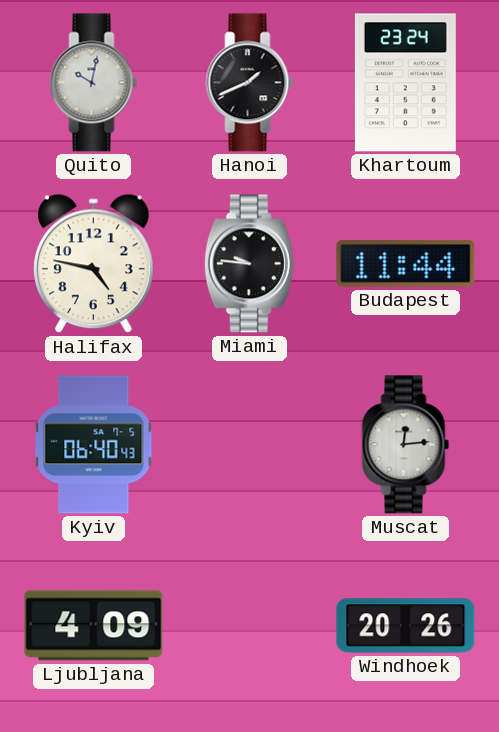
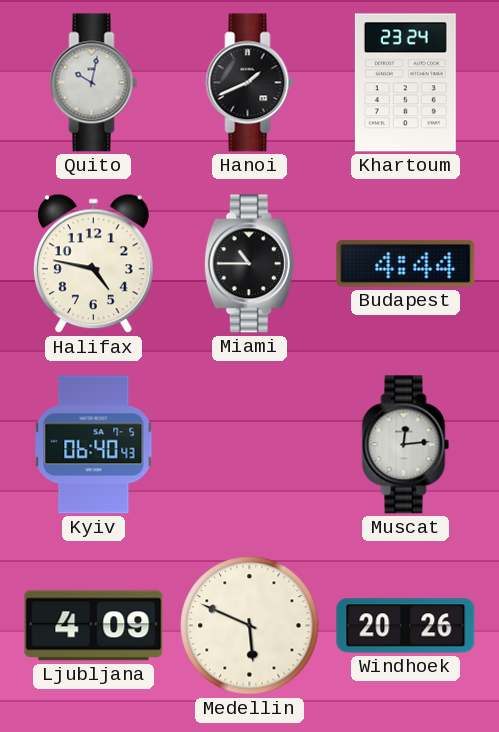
Miami: 9:46 -> 10:45 (249, 264)
Budapest: 11:44 -> 4:44 (406, 264)
Medellin: none -> 5:49 (250, 626)
